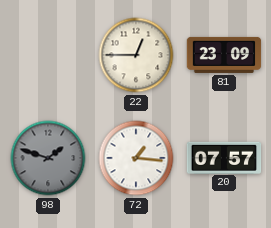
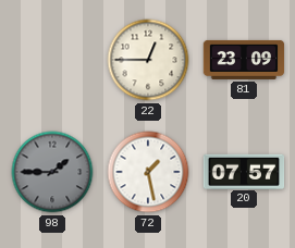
98: 1:48 -> 1:45 (52, 172)
72: 1:16 -> 1:28 (148, 172)
